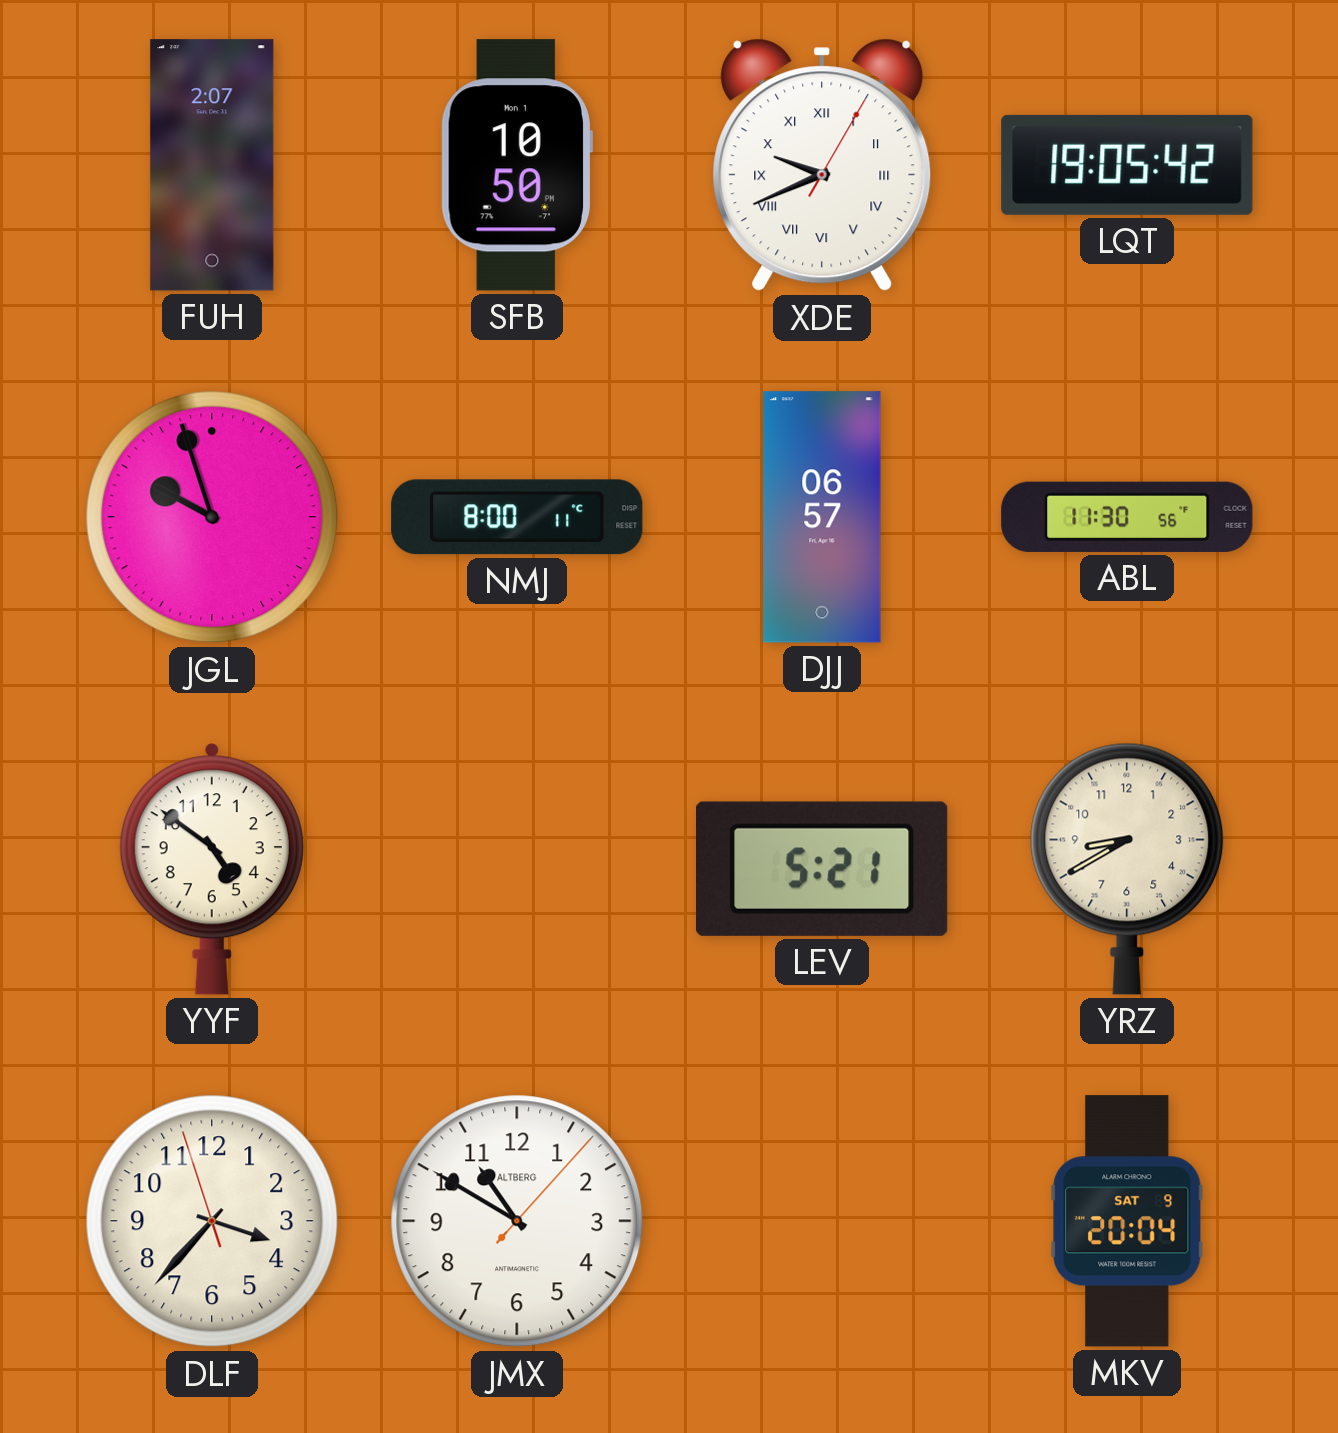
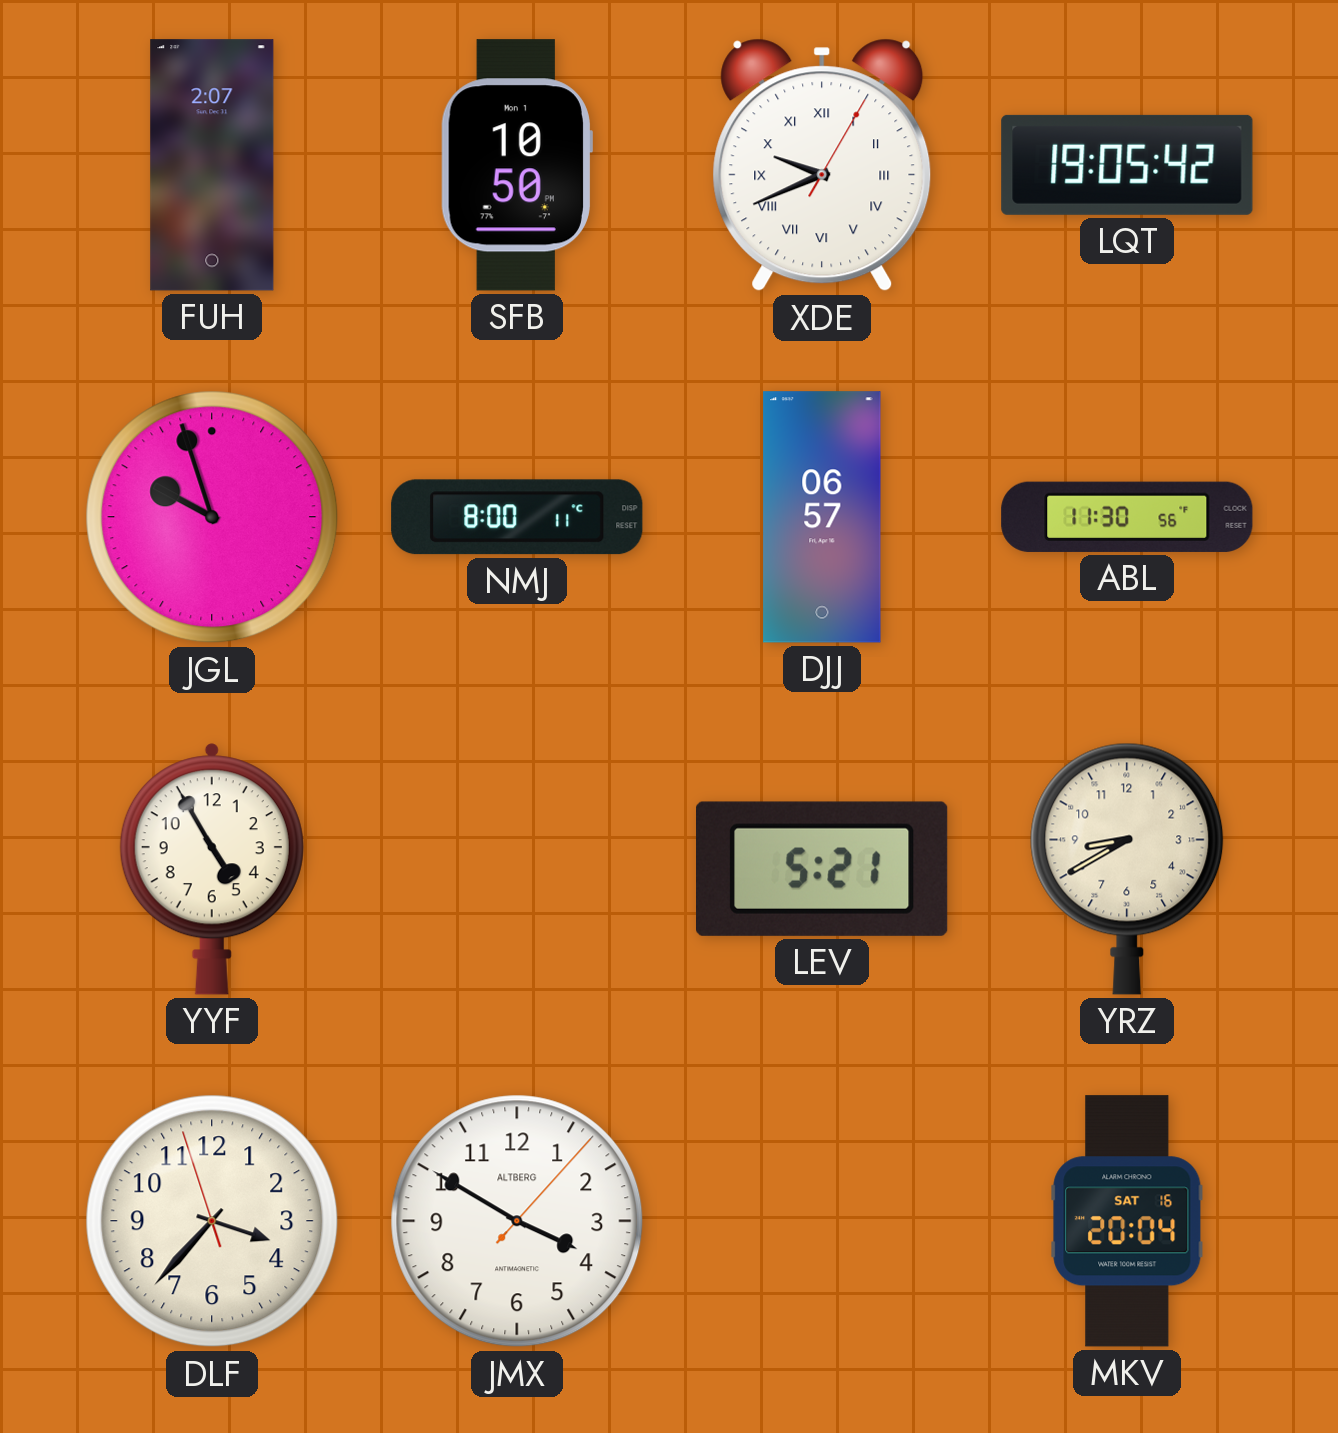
YYF: 4:51 -> 4:55 (212, 869)
JMX: 10:50 -> 3:50 (517, 1221)
MKV date: SAT 9 -> SAT 16 (1127, 1221)
